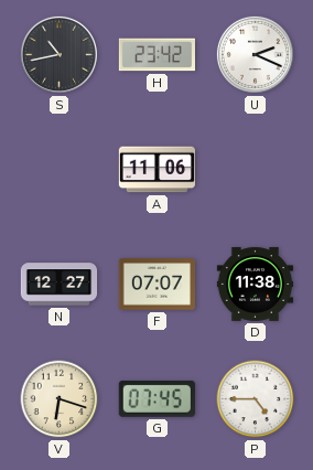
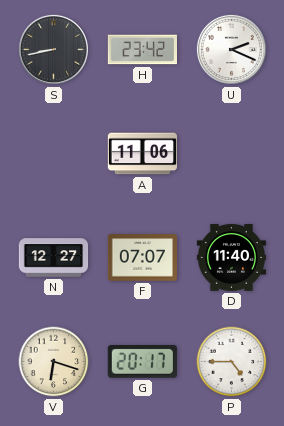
S: 10:43 -> 8:43 (53, 49)
D: 11:38 -> 11:40 (232, 257)
G: 07:45 -> 20:17 (142, 361)
